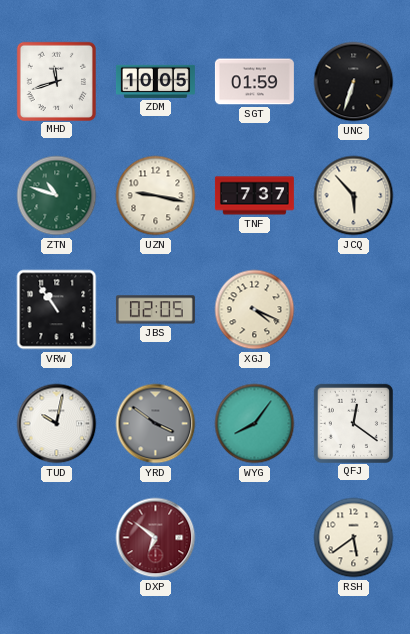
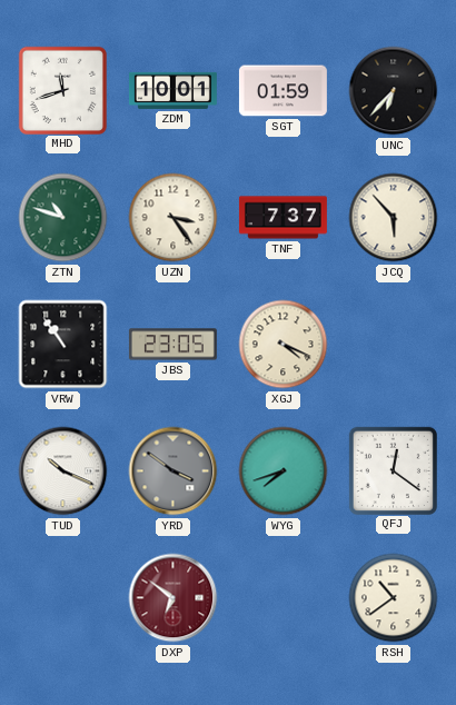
ZDM: 10:05 -> 10:01 (172, 90)
UNC: 6:33 -> 6:37 (394, 91)
UZN: 9:17 -> 3:24 (174, 218)
JBS: 02:05 -> 23:05 (172, 345)
TUD: 10:02 -> 10:19 (63, 471)
WYG: 8:06 -> 7:42 (284, 471)
RSH: 5:39 -> 10:39 (394, 598)
